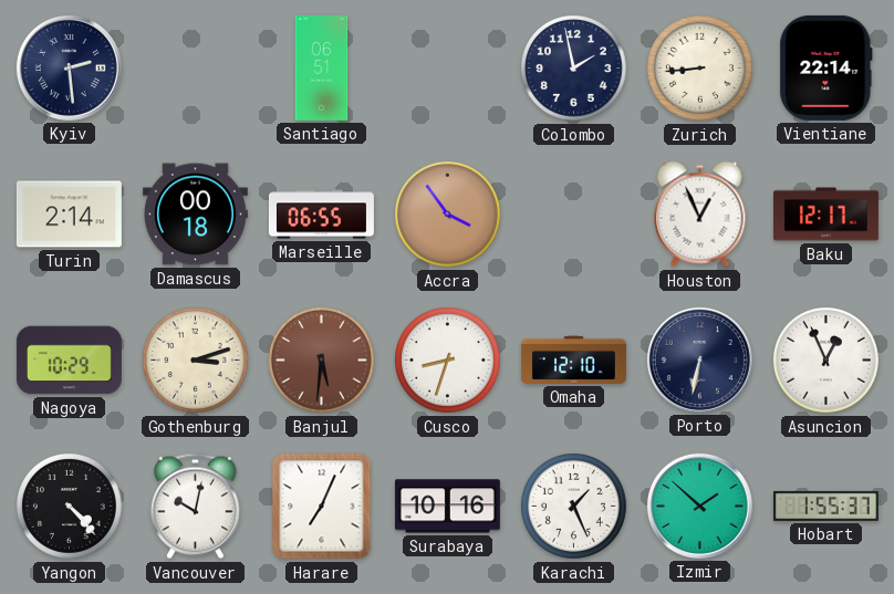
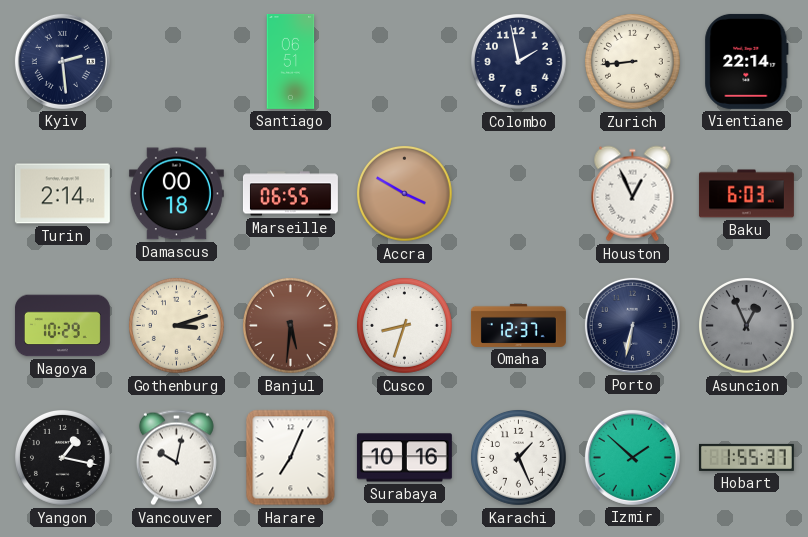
Accra: 3:54 -> 3:50 (405, 194)
Baku: 12:17 -> 6:03 (746, 194)
Omaha: 12:10 -> 12:37 (518, 325)
Asuncion dial: white -> grey (747, 326)
Yangon: 4:23 -> 1:17 (63, 458)
